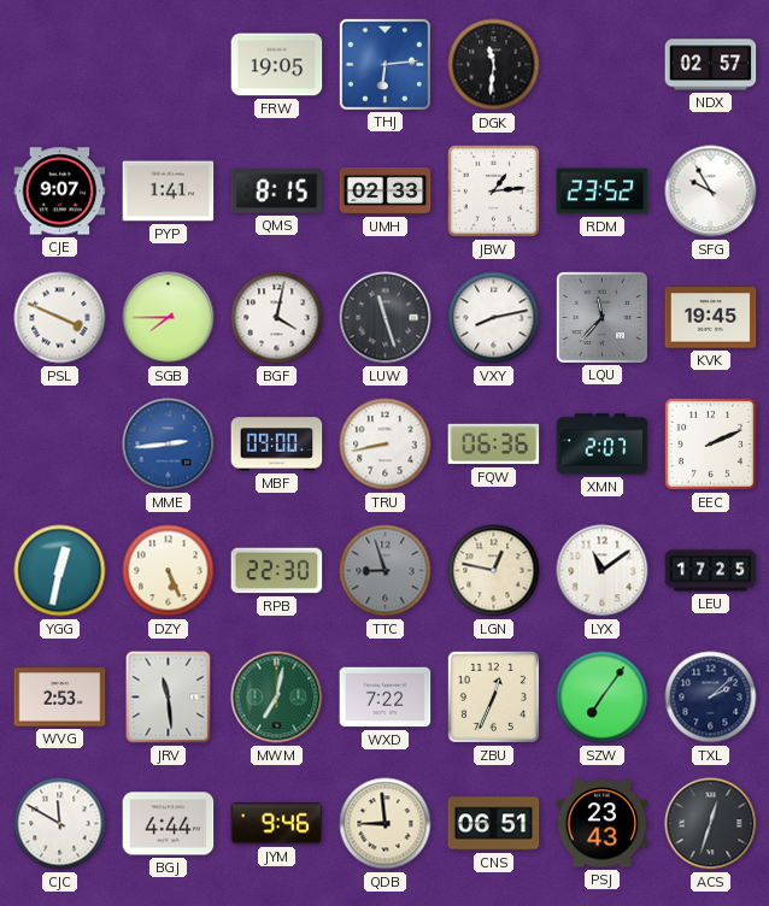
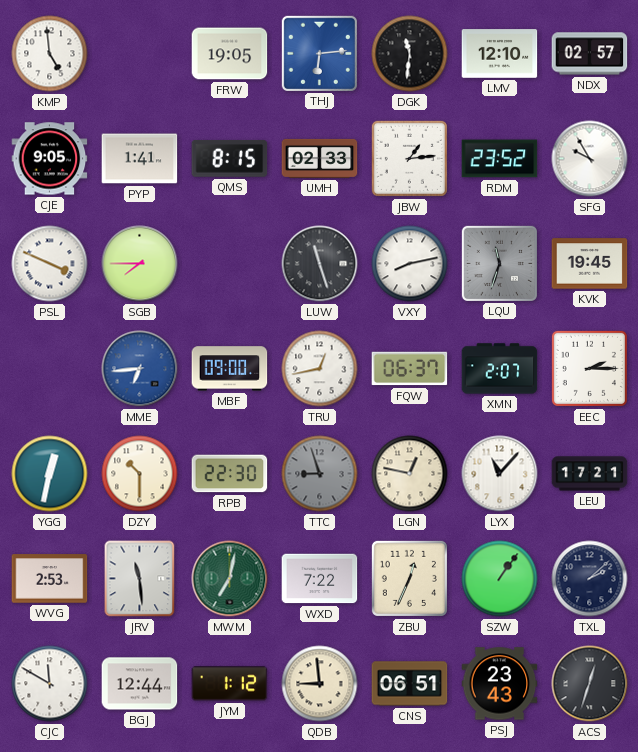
KMP: none -> 4:59 (50, 54)
LMV: none -> 12:10 (500, 54)
CJE: 9:07 -> 9:05 (50, 159)
BGF: 4:02 -> none (277, 318)
LQU: 11:37 -> 11:33 (499, 263)
MME: 2:44 -> 6:44 (140, 369)
TRU: 8:43 -> 12:43 (320, 369)
FQW: 06:36 -> 06:37 (410, 369)
EEC: 2:11 -> 2:15 (589, 368)
DZY: 5:26 -> 10:30 (140, 474)
LYX: 11:09 -> 11:07 (500, 474)
LEU: 17:25 -> 17:21 (590, 474)
SZW: 7:06 -> 1:06 (500, 579)
BGJ: 4:44 -> 12:44 (140, 684)
JYM: 9:46 -> 1:12 (230, 684)
